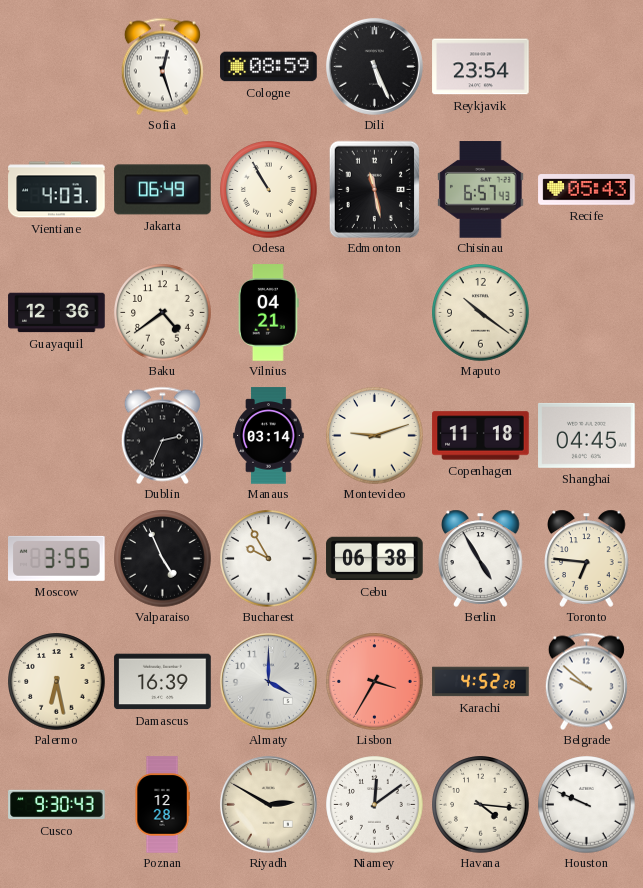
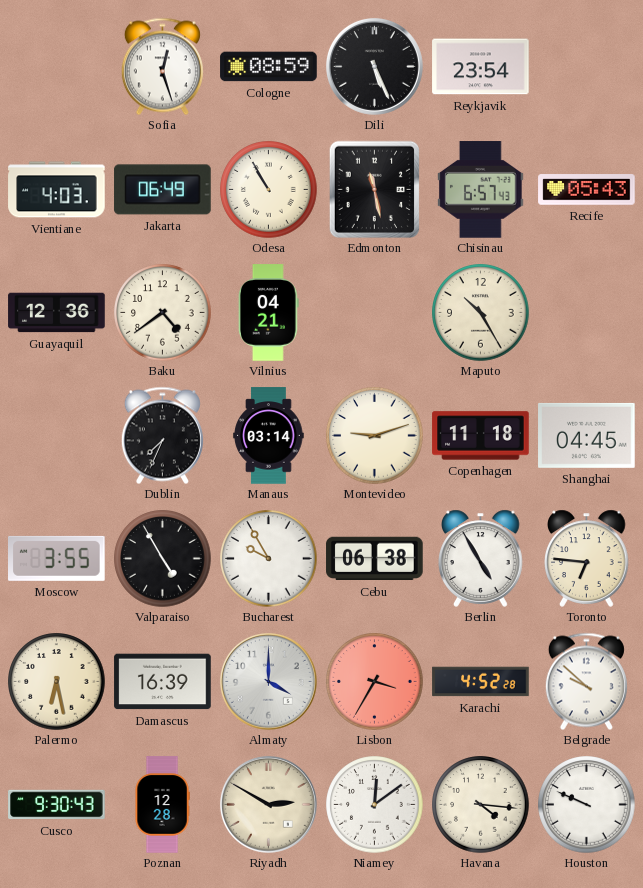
Maputo: 10:21 -> 10:25 (481, 313)
Dublin: 2:34 -> 7:34 (162, 435)
Valparaiso: 4:56 -> 4:55 (163, 559)
